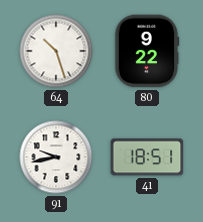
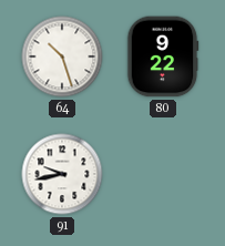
41: 18:51 -> none (147, 157)
